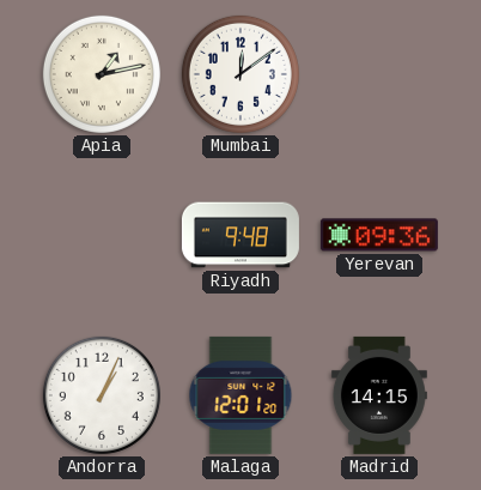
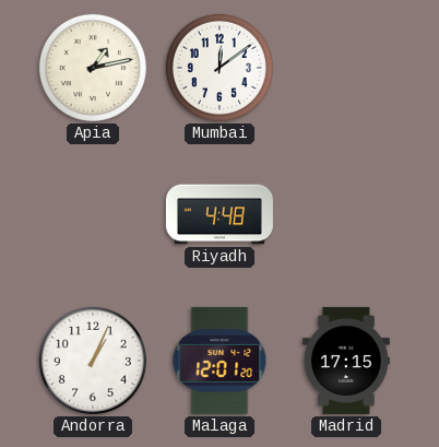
Riyadh: 9:48 -> 4:48 (220, 214)
Yerevan: 09:36 -> none (379, 235)
Madrid: 14:15 -> 17:15 (346, 361)
